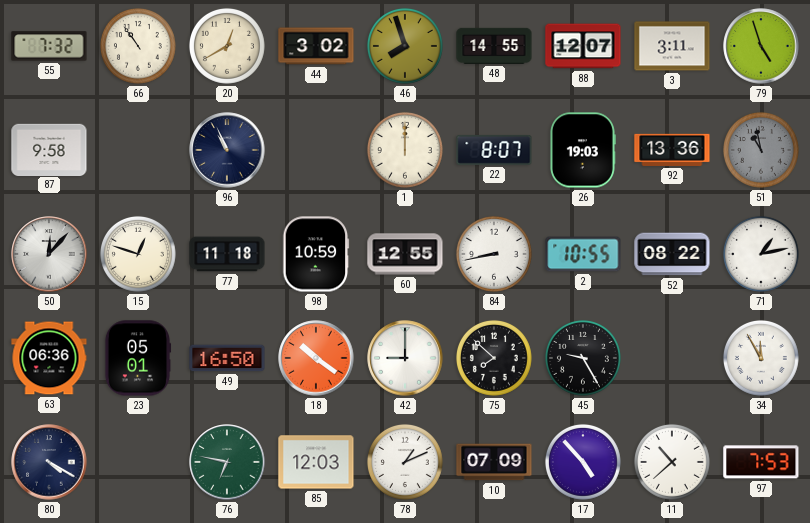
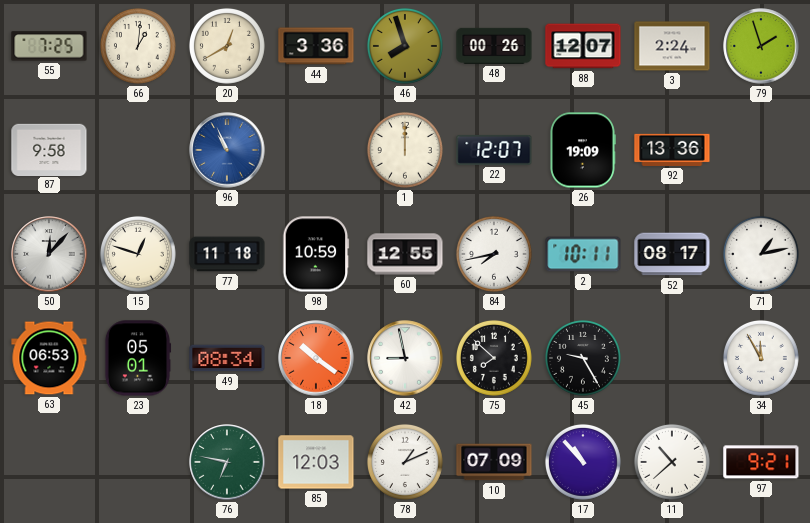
55: 7:32 -> 7:25 (49, 46)
66: 10:54 -> 1:01 (138, 46)
44: 3:02 -> 3:36 (316, 46)
48: 14:55 -> 00:26 (494, 46)
3: 3:11 -> 2:24 (672, 46)
79: 4:57 -> 1:57 (761, 46)
96 dial: navy -> blue (227, 150)
22: 8:07 -> 12:07 (494, 150)
26: 19:03 -> 19:09 (582, 150)
51: 10:58 -> none (761, 150)
84: 8:43 -> 7:43 (494, 254)
2: 10:55 -> 10:11 (583, 254)
52: 08:22 -> 08:17 (672, 254)
63: 06:36 -> 06:53 (49, 358)
49: 16:50 -> 08:34 (227, 358)
42: 9:00 -> 8:58 (405, 358)
80: 4:20 -> none (49, 462)
17: 4:53 -> 10:53 (583, 462)
97: 7:53 -> 9:21 (761, 462)
